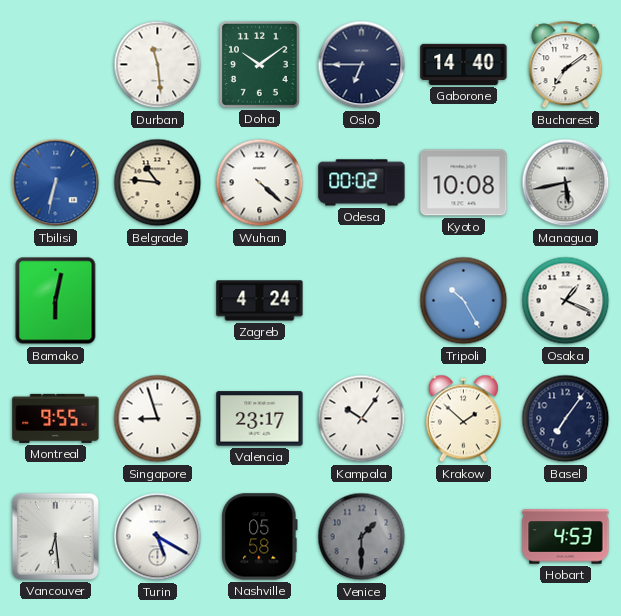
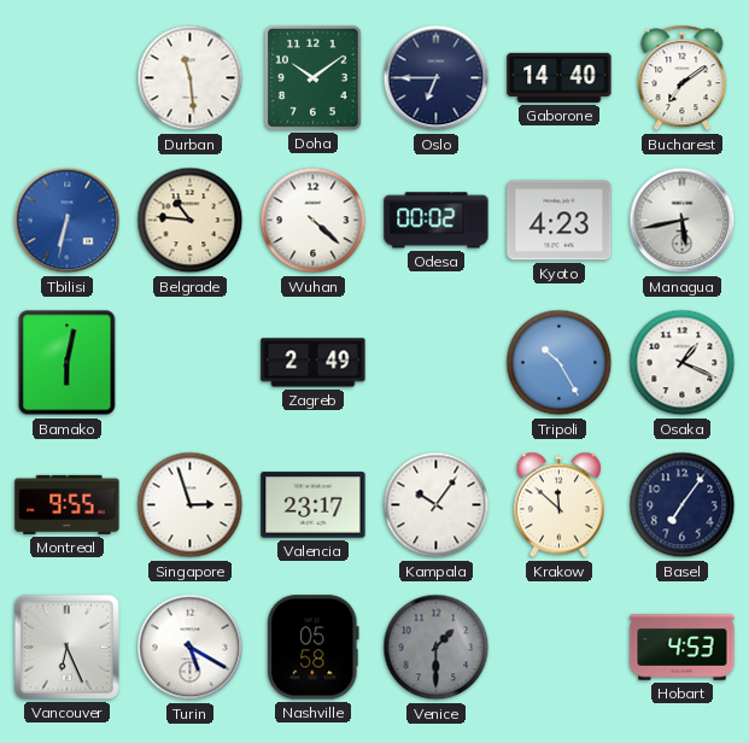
Kyoto: 10:08 -> 4:23 (560, 221)
Zagreb: 4:24 -> 2:49 (314, 363)
Singapore: 8:57 -> 2:57 (191, 505)
Krakow: 1:52 -> 11:52 (558, 505)
Vancouver: 6:29 -> 6:26 (66, 647)
